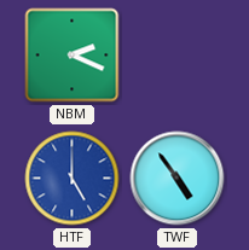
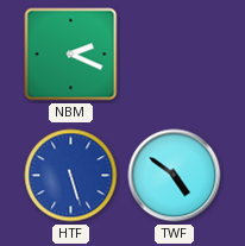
HTF: 5:00 -> 5:27 (71, 176)
TWF: 4:54 -> 4:51 (175, 176)
